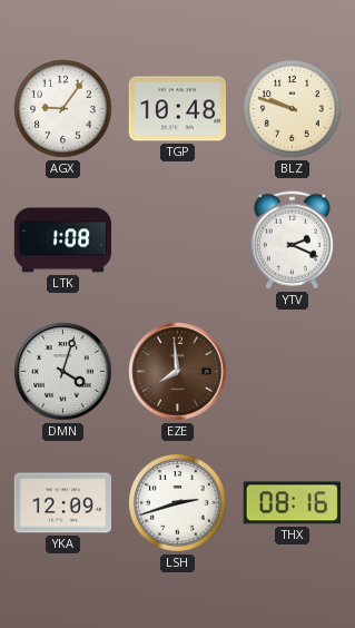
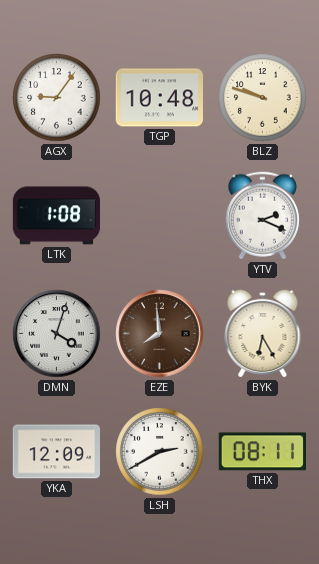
BYK: none -> 6:25 (263, 333)
LSH: 2:42 -> 2:40 (160, 452)
THX: 08:16 -> 08:11 (262, 452)
